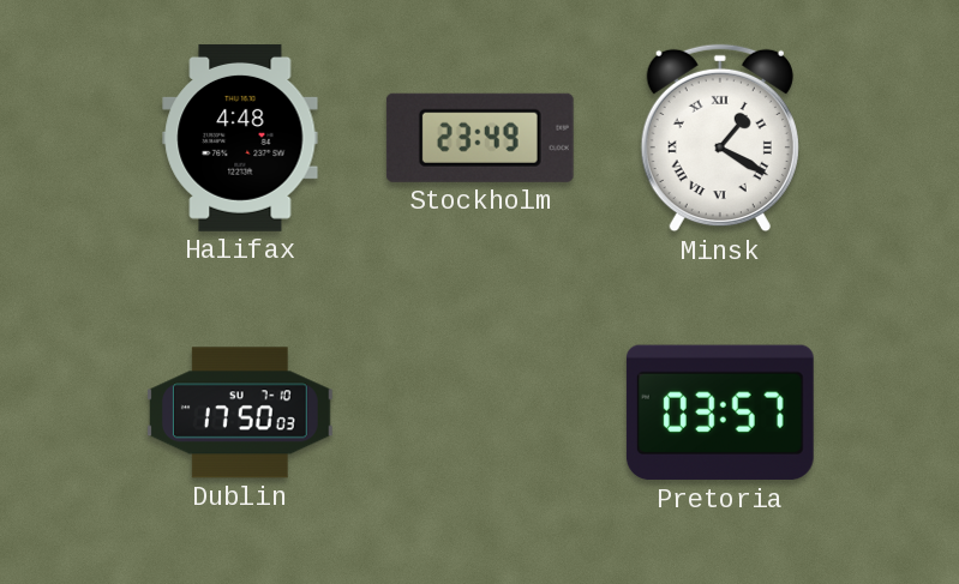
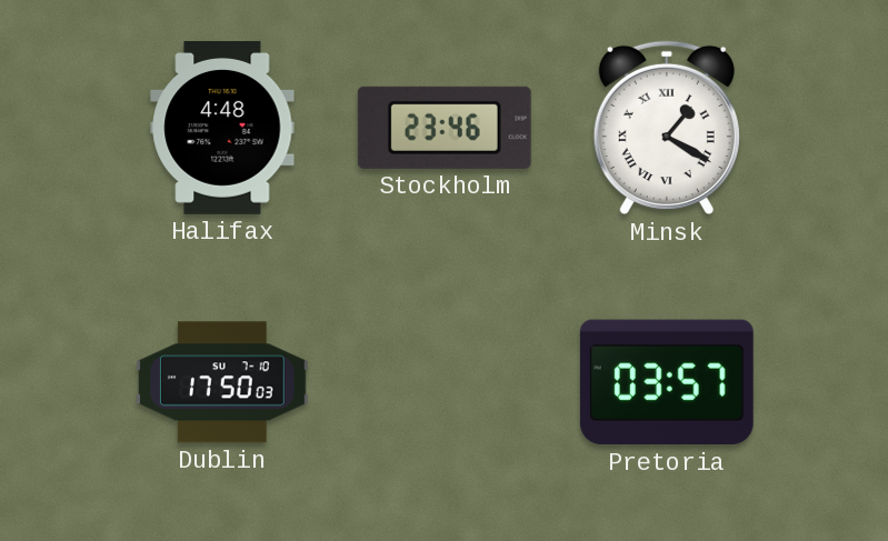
Stockholm: 23:49 -> 23:46 (445, 128)
